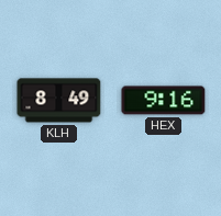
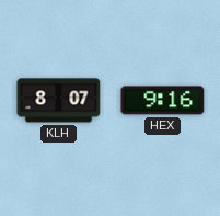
KLH: 8:49 -> 8:07 (59, 101)
